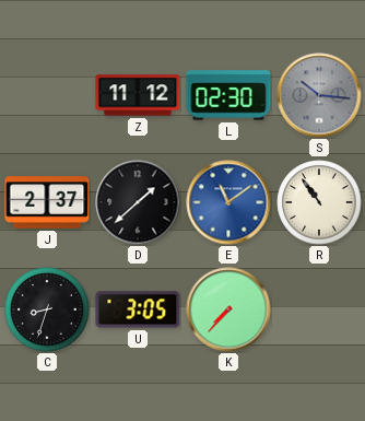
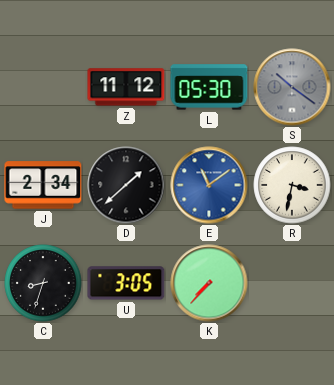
L: 02:30 -> 05:30 (209, 87)
S: 10:16 -> 10:21 (292, 87)
J: 2:37 -> 2:34 (43, 185)
R: 10:54 -> 3:32 (292, 185)
